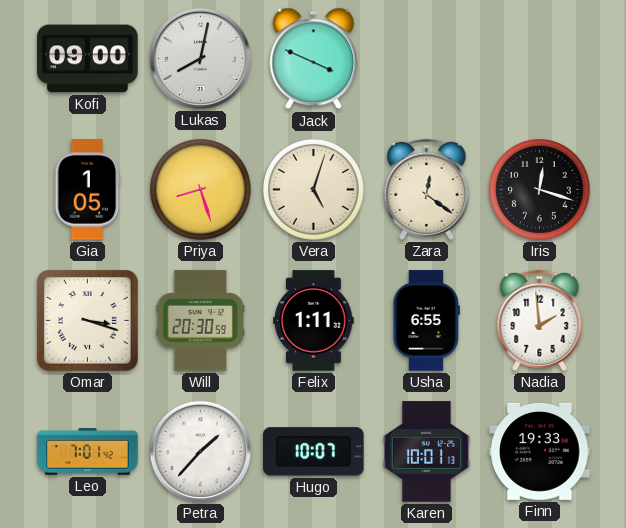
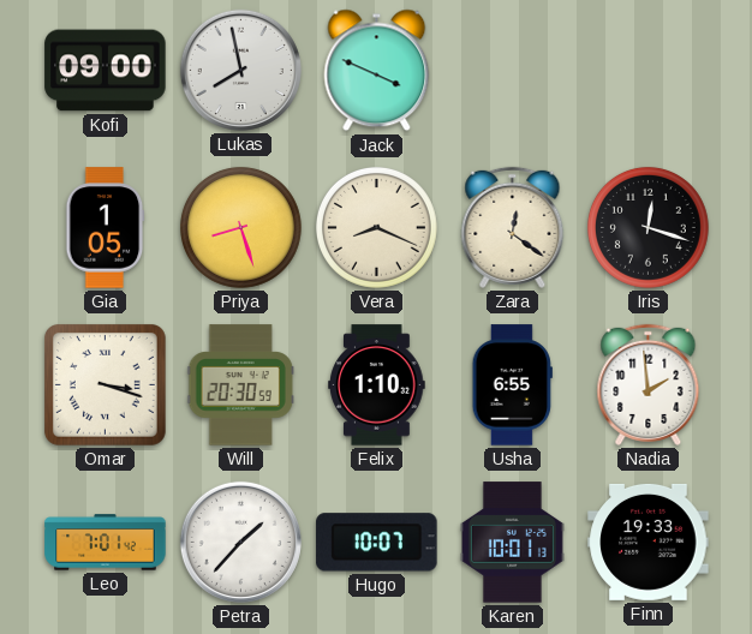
Lukas: 8:02 -> 7:58 (240, 70)
Vera: 5:03 -> 8:19 (376, 227)
Felix: 1:11 -> 1:10 (377, 385)
